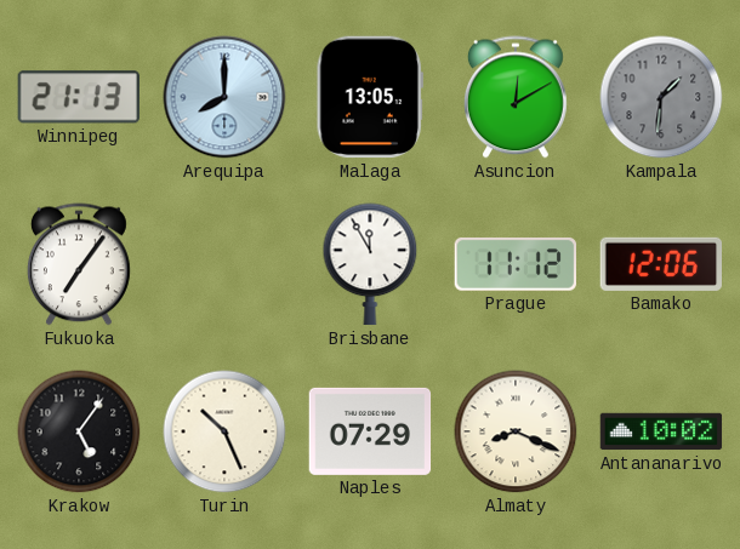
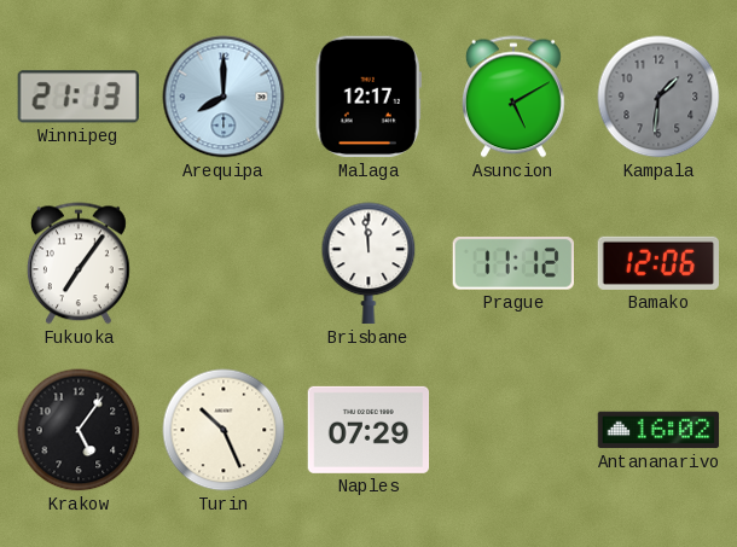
Malaga: 13:05 -> 12:17 (368, 97)
Asuncion: 12:10 -> 5:10 (513, 97)
Brisbane: 11:55 -> 11:59 (368, 263)
Almaty: 8:19 -> none (516, 431)
Antananarivo: 10:02 -> 16:02 (658, 430)
